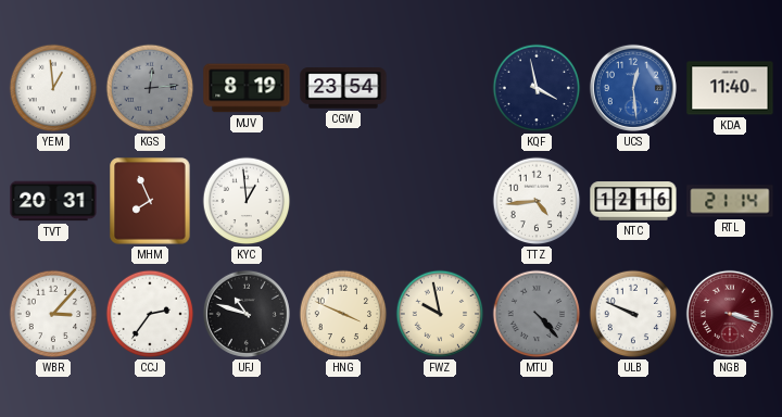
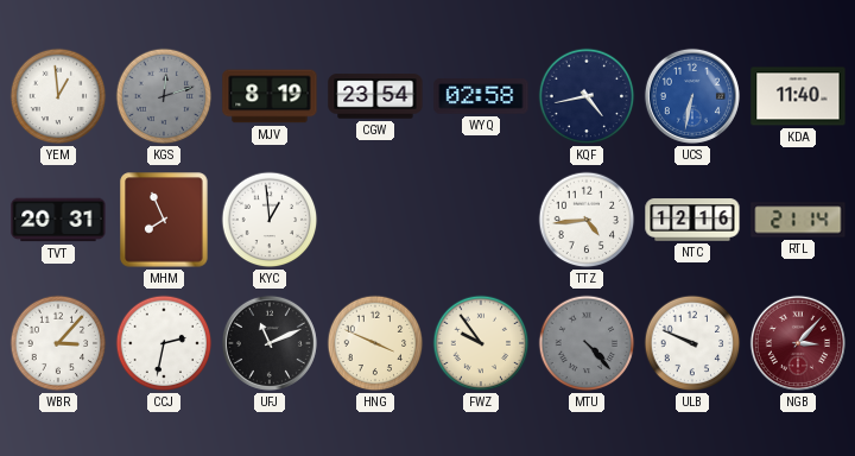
KGS: 12:14 -> 12:12 (164, 96)
WYQ: none -> 02:58 (481, 96)
KQF: 3:58 -> 4:43 (587, 96)
UCS: 12:29 -> 6:32 (692, 96)
CCJ: 2:36 -> 2:32 (164, 343)
UFJ: 10:48 -> 11:11 (270, 343)
FWZ: 9:58 -> 9:54 (481, 343)
NGB: 3:18 -> 3:07 (798, 343)
